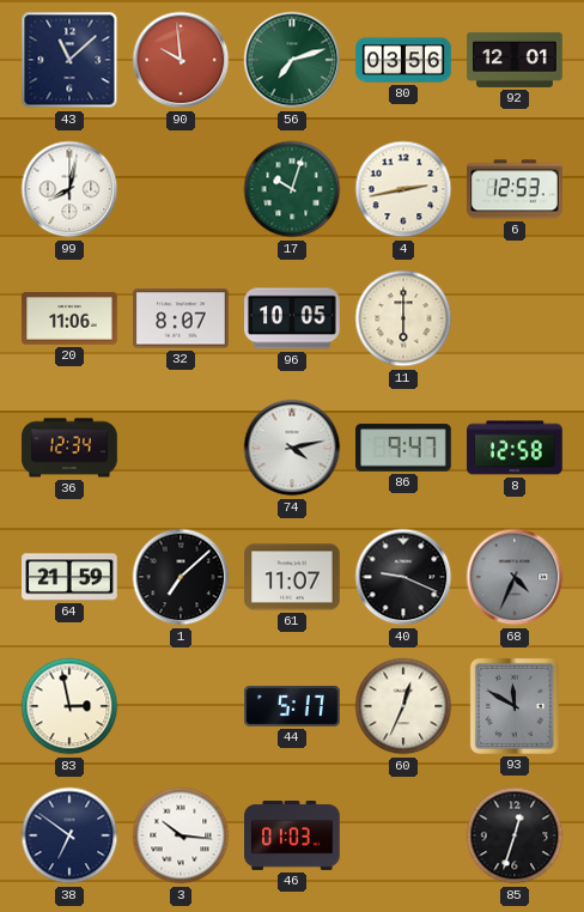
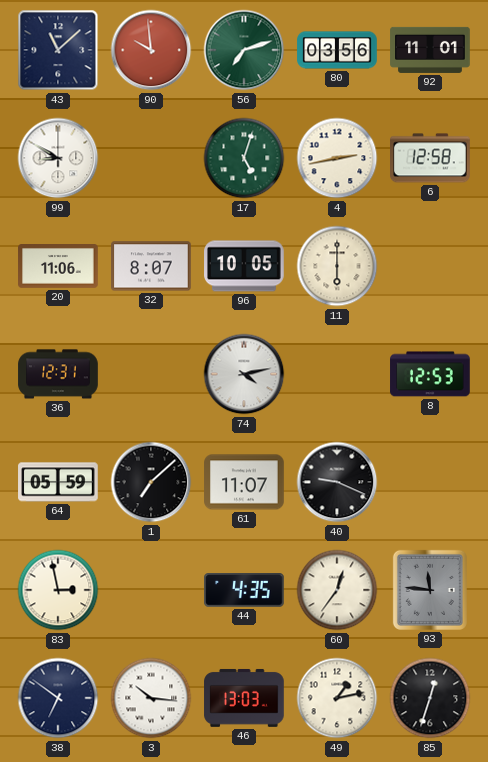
92: 12:01 -> 11:01 (430, 50)
99: 8:02 -> 8:50 (58, 158)
17: 10:03 -> 5:03 (244, 158)
6: 12:53 -> 12:58 (430, 158)
36: 12:34 -> 12:31 (58, 374)
86: 9:47 -> none (403, 448)
8: 12:58 -> 12:53 (430, 374)
64: 21:59 -> 05:59 (58, 482)
68: 4:34 -> none (515, 577)
44: 5:17 -> 4:35 (244, 591)
60: 12:34 -> 12:36 (337, 590)
93: 11:50 -> 11:46 (430, 590)
46: 01:03 -> 13:03 (244, 698)
49: none -> 1:13 (337, 698)
